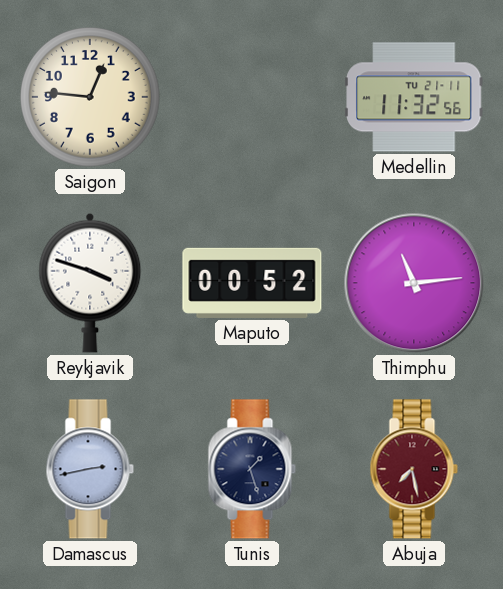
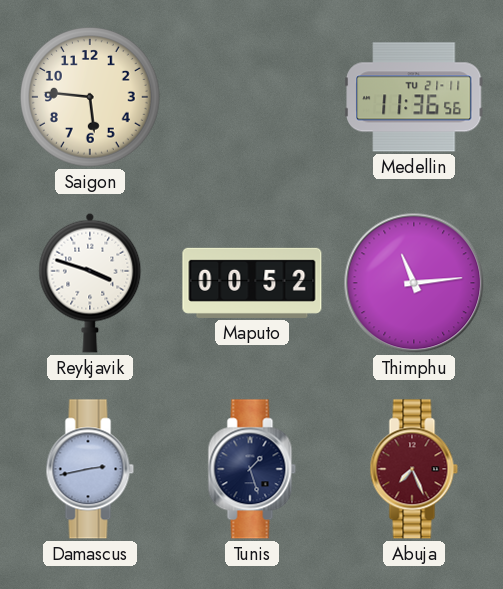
Saigon: 12:46 -> 5:46 (91, 98)
Medellin: 11:32 -> 11:36 (414, 97)
Abuja: 7:28 -> 7:26 (414, 469)
